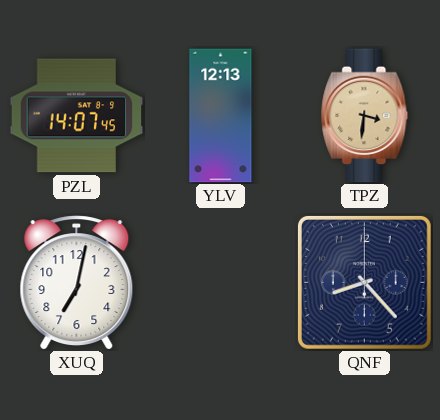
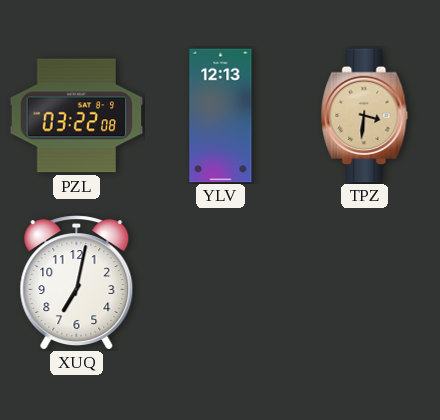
PZL: 14:07 -> 03:22 (77, 116)
QNF: 8:23 -> none (364, 282)
